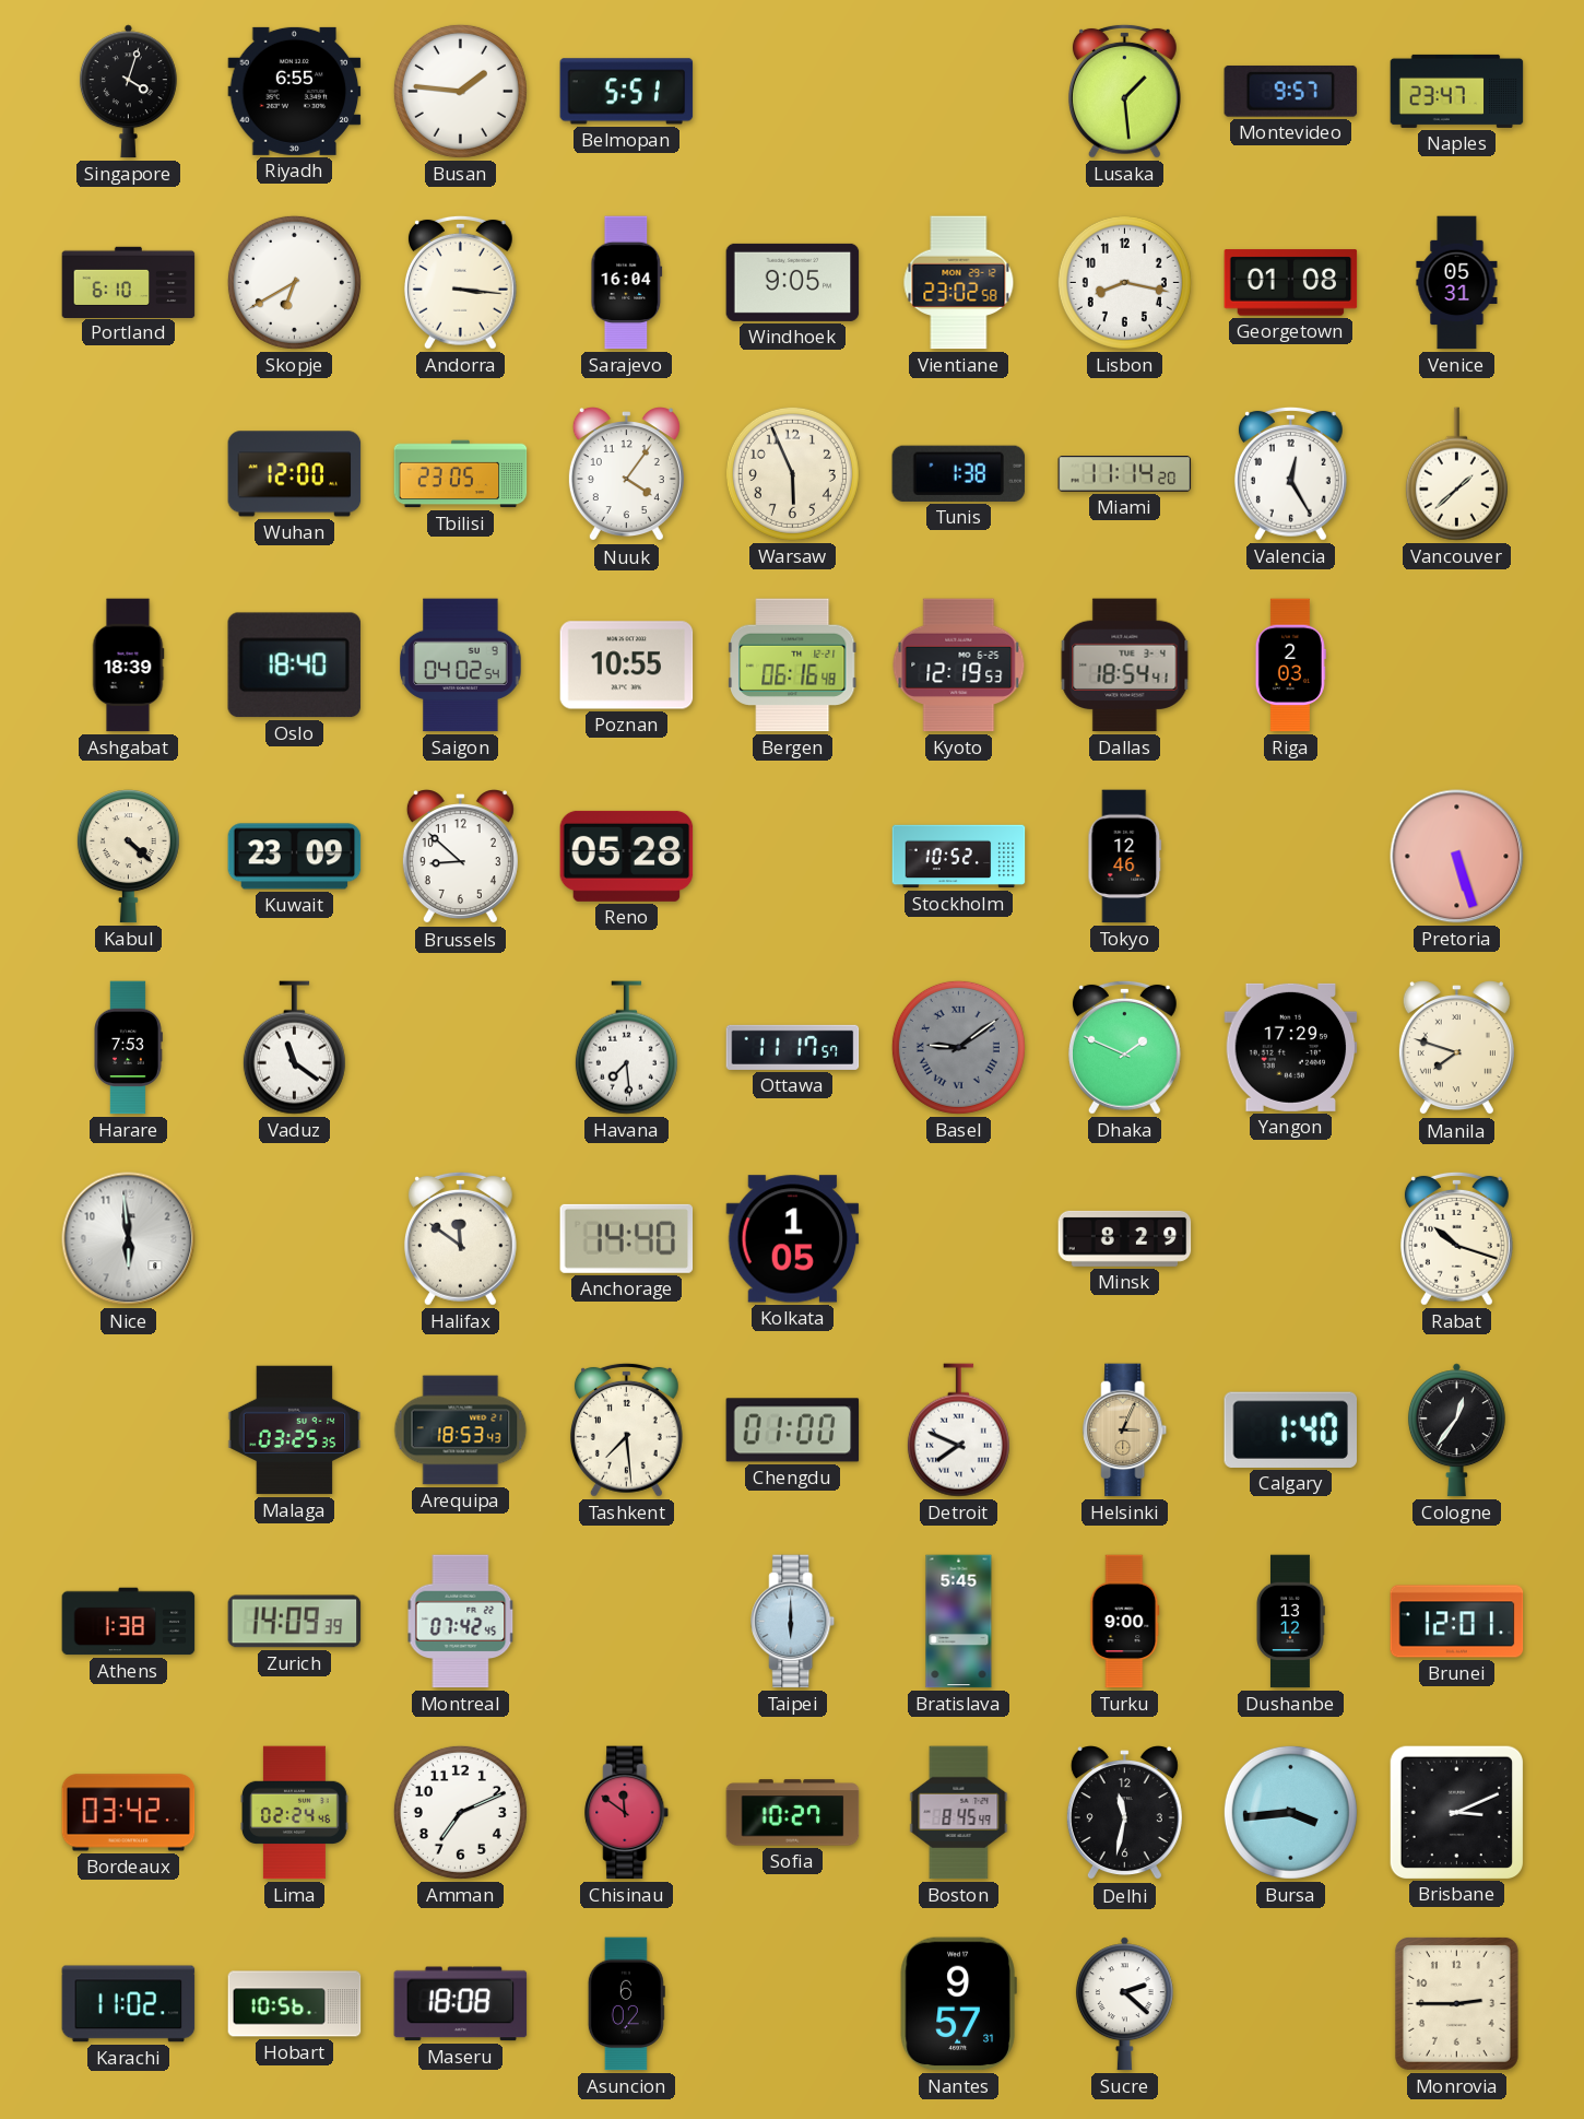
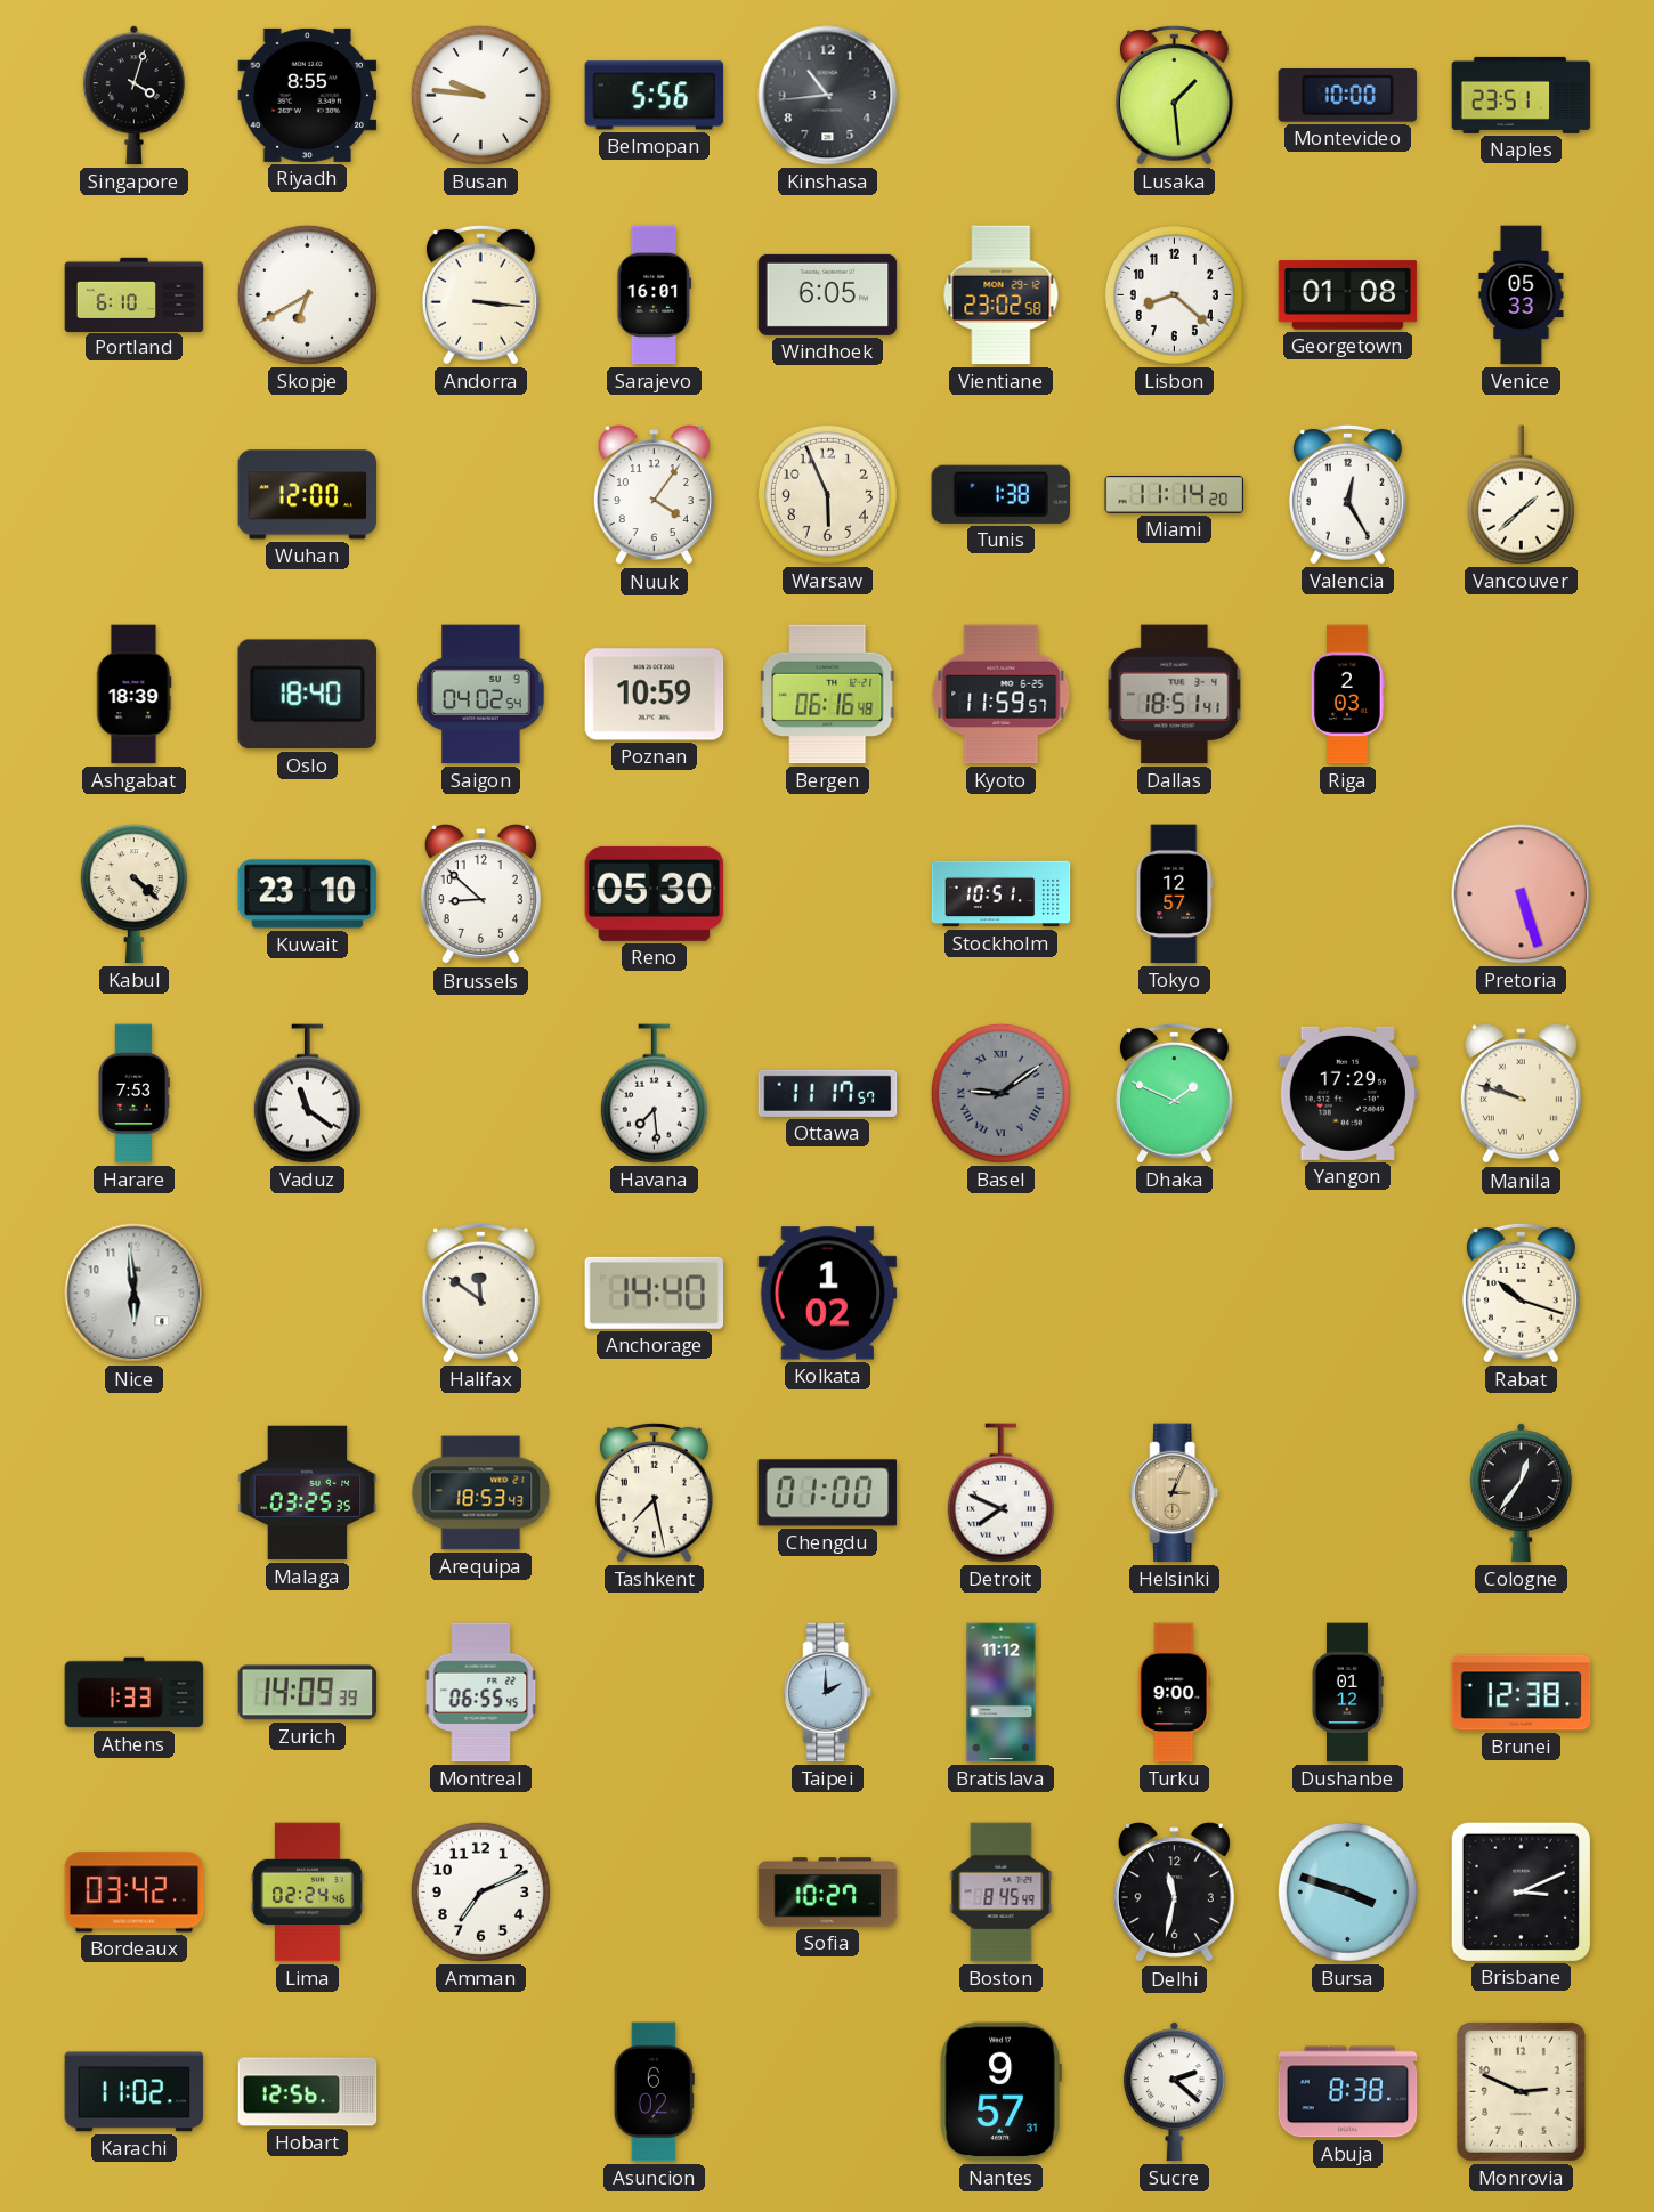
Riyadh: 6:55 -> 8:55 (308, 95)
Busan: 1:46 -> 9:46 (480, 95)
Belmopan: 5:51 -> 5:56 (655, 96)
Kinshasa: none -> 10:44 (828, 96)
Montevideo: 9:57 -> 10:00 (1348, 95)
Naples: 23:47 -> 23:51 (1522, 95)
Sarajevo: 16:04 -> 16:01 (655, 295)
Windhoek: 9:05 -> 6:05 (828, 294)
Lisbon: 8:17 -> 8:22 (1174, 294)
Venice: 05:31 -> 05:33 (1522, 295)
Tbilisi: 23:05 -> none (461, 474)
Poznan: 10:55 -> 10:59 (655, 695)
Kyoto: 12:19 -> 11:59 (1002, 695)
Dallas: 18:54 -> 18:51 (1175, 695)
Kuwait: 23:09 -> 23:10 (308, 894)
Reno: 05:28 -> 05:30 (655, 893)
Stockholm: 10:52 -> 10:51 (1002, 894)
Tokyo: 12:46 -> 12:57 (1175, 894)
Manila: 7:48 -> 9:48 (1521, 1094)
Kolkata: 1:05 -> 1:02 (828, 1294)
Minsk: 8:29 -> none (1125, 1238)
Tashkent: 7:29 -> 7:28 (654, 1492)
Calgary: 1:40 -> none (1290, 1429)
Athens: 1:38 -> 1:33 (135, 1693)
Montreal: 07:42 -> 06:55 (481, 1693)
Taipei: 6:00 -> 2:00 (828, 1693)
Bratislava: 5:45 -> 11:12 (1002, 1693)
Dushanbe: 13:12 -> 01:12 (1348, 1693)
Brunei: 12:01 -> 12:38 (1522, 1693)
Chisinau: 11:51 -> none (627, 1813)
Bursa: 3:44 -> 3:48 (1347, 1891)
Hobart: 10:56 -> 12:56 (308, 2092)
Maseru: 18:08 -> none (461, 2004)
Abuja: none -> 8:38 (1348, 2092)
Monrovia: 2:45 -> 2:49 (1521, 2091)
